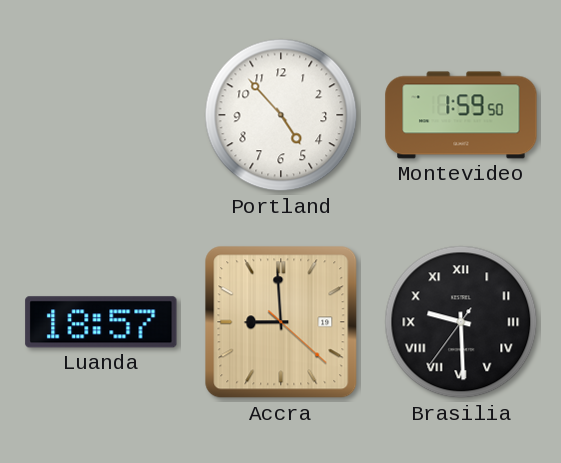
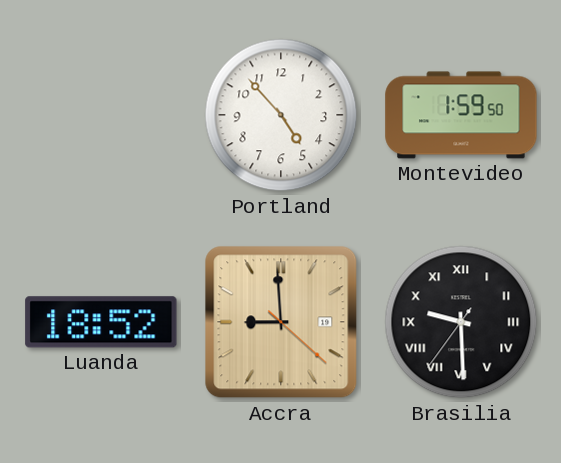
Luanda: 18:57 -> 18:52 (101, 322)
